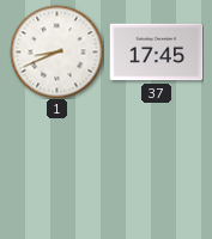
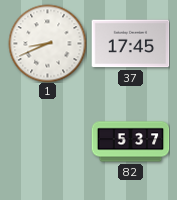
82: none -> 5:37 (130, 142)
